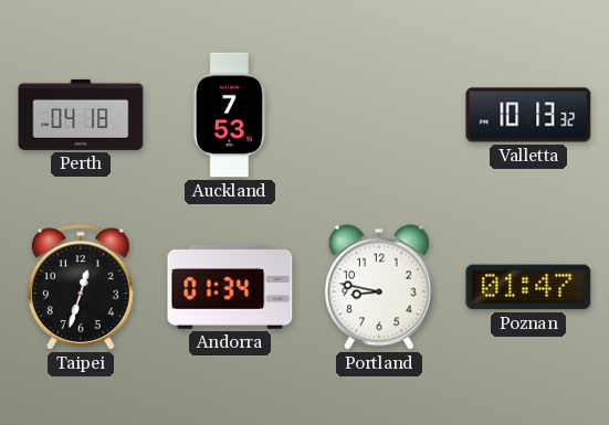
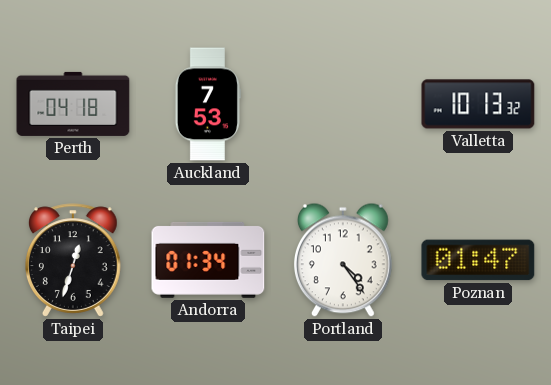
Portland: 8:47 -> 4:24 (343, 260)
